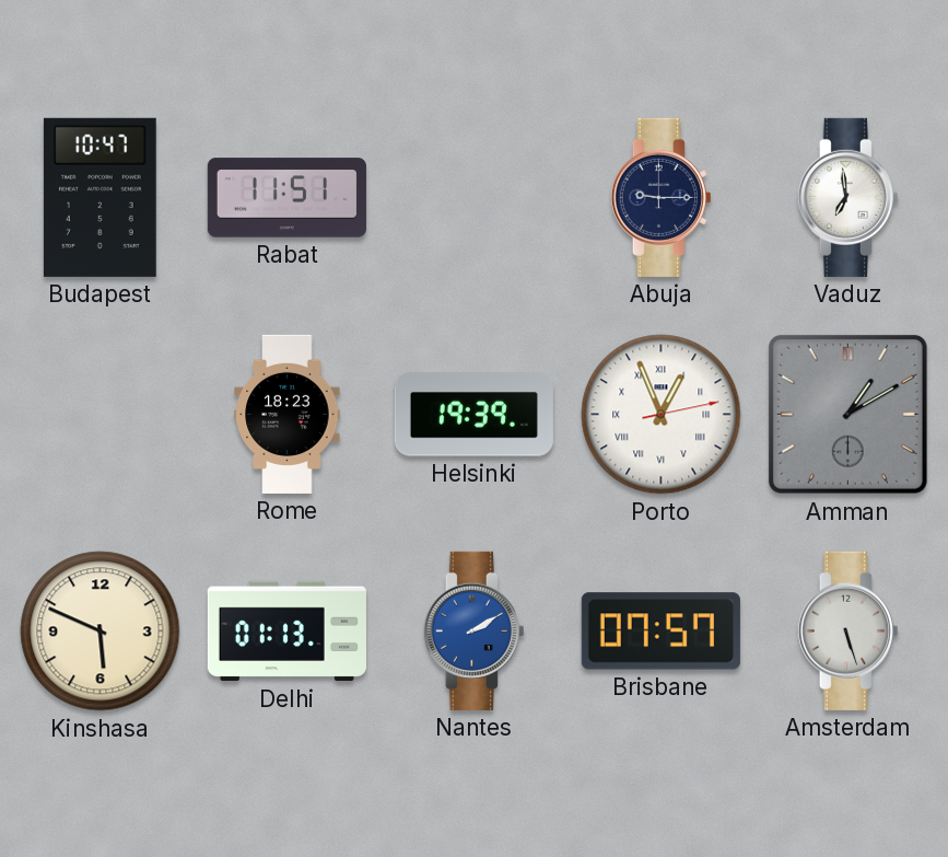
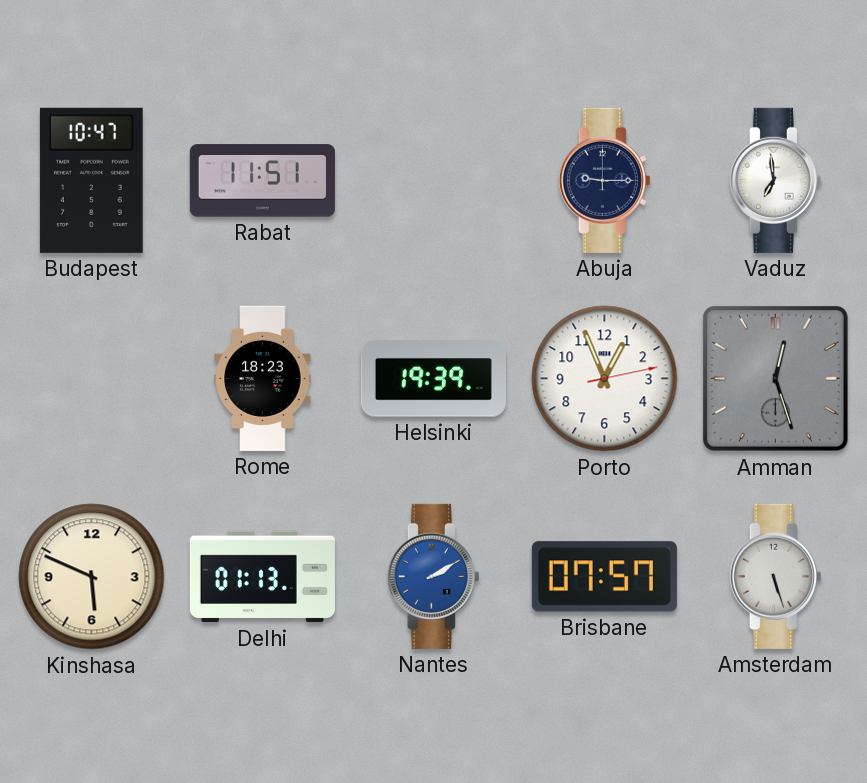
Porto numerals: Roman -> Arabic (605, 379)
Amman: 1:10 -> 12:27 (775, 378)
